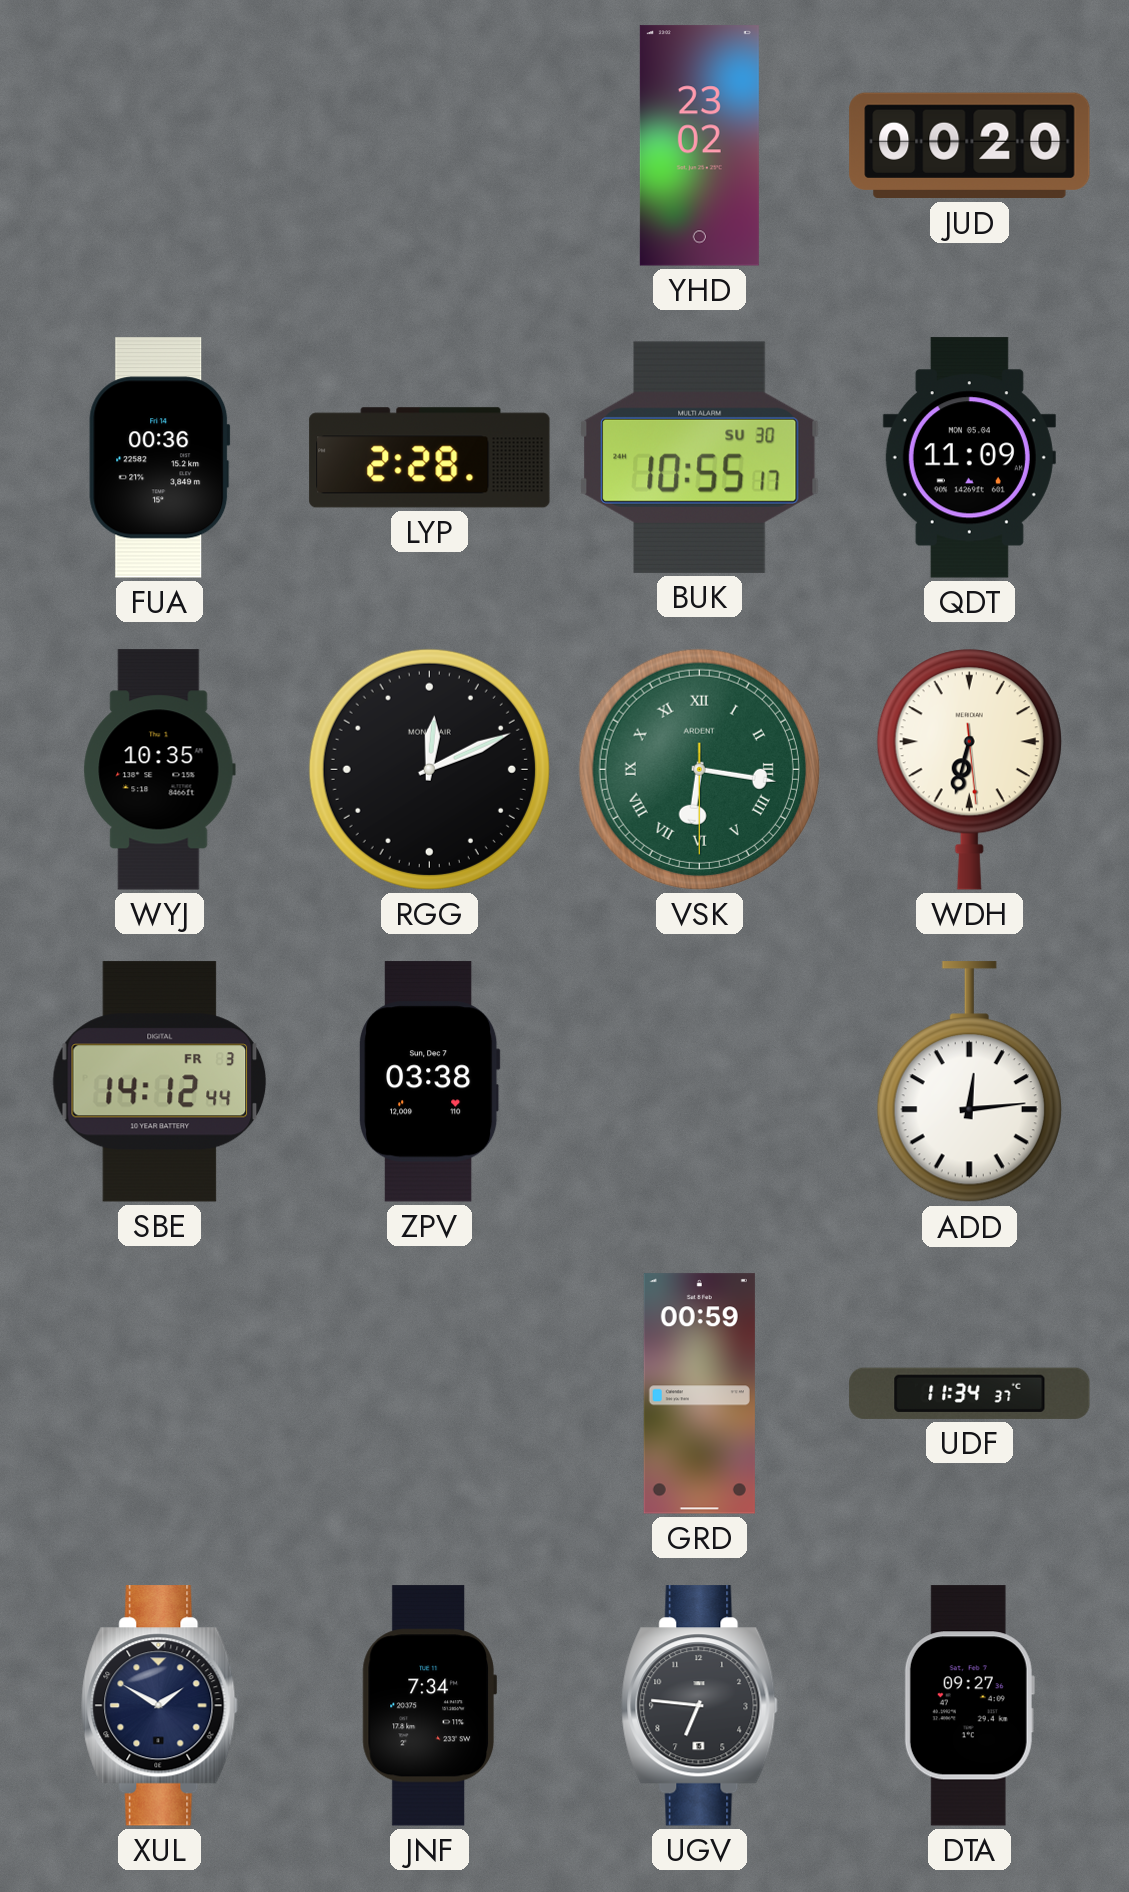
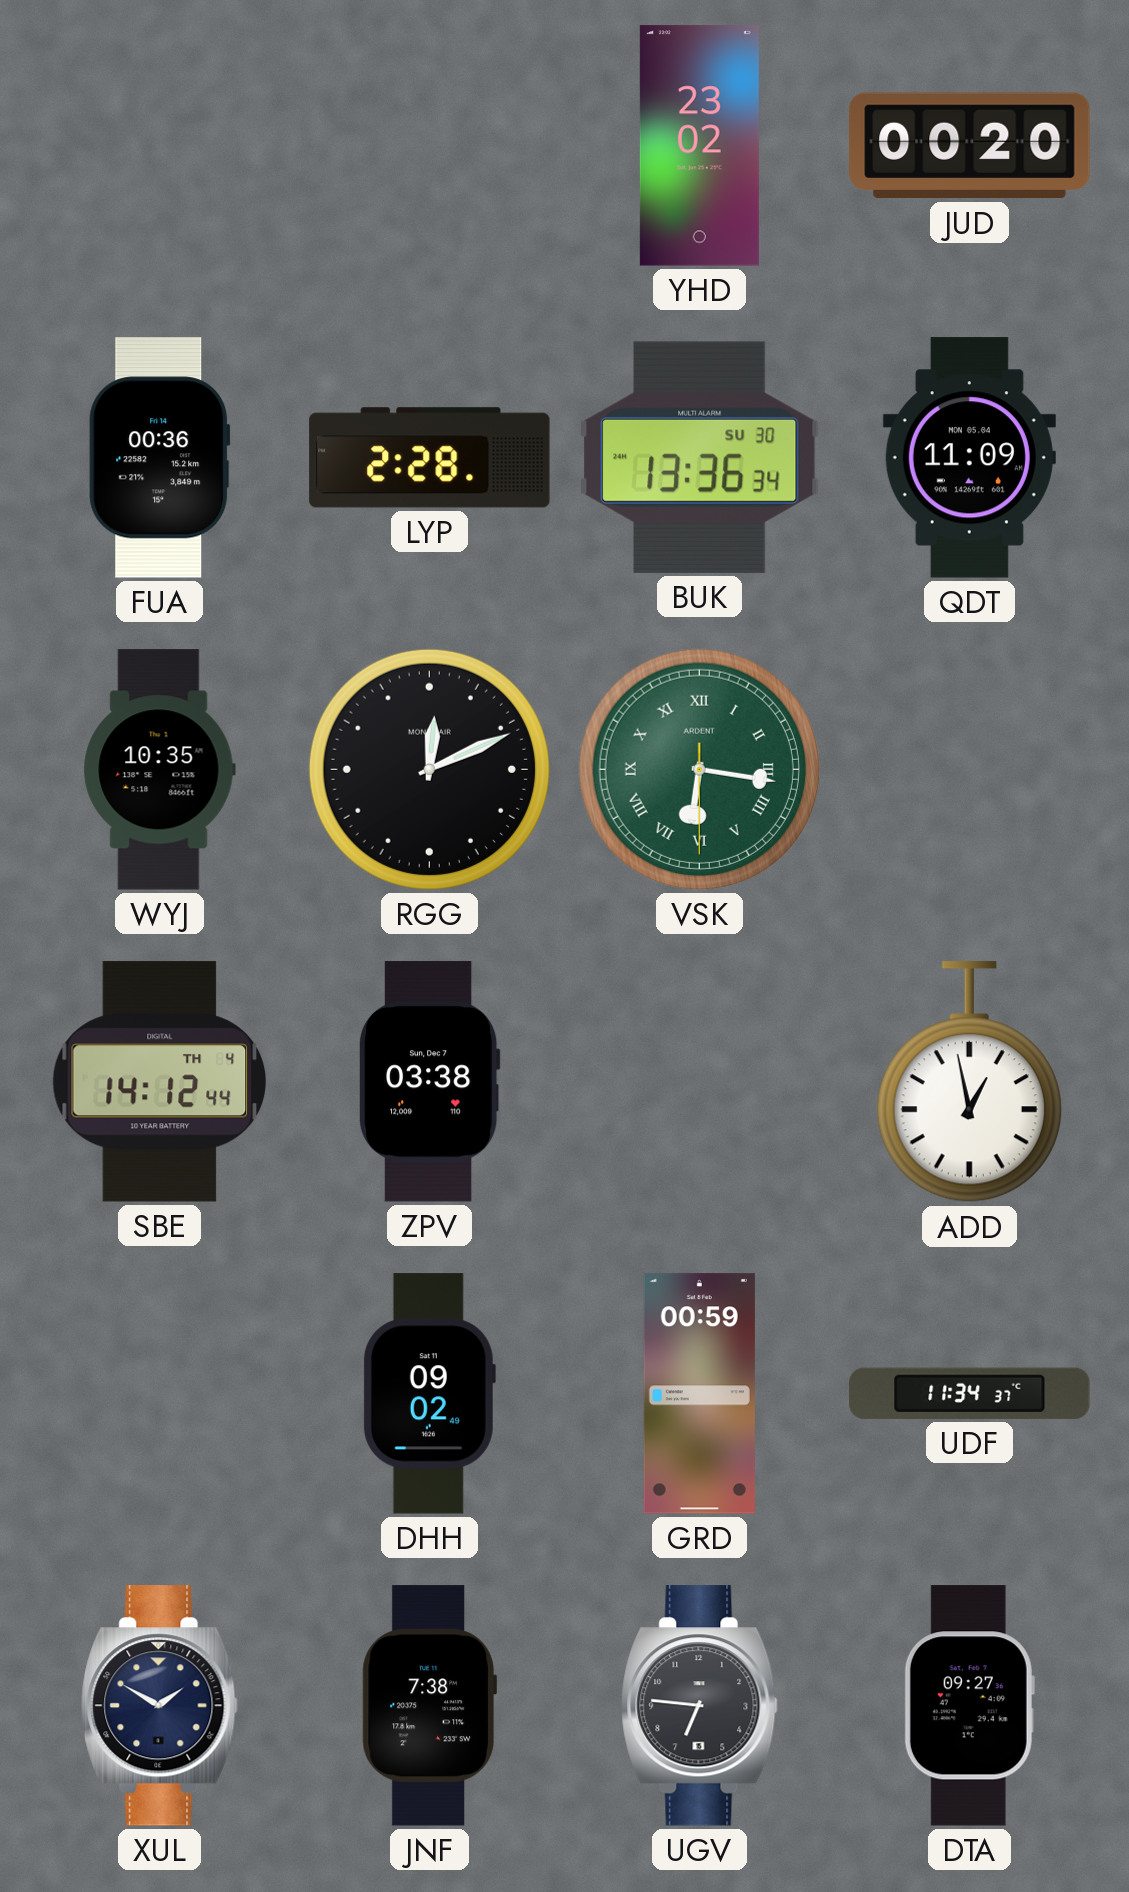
BUK: 10:55 -> 13:36 (699, 457)
WDH: 6:32 -> none (969, 769)
SBE date: FR 3 -> TH 4 (160, 1082)
ADD: 12:14 -> 12:58 (969, 1082)
DHH: none -> 09:02 (429, 1394)
JNF: 7:34 -> 7:38 (429, 1706)
